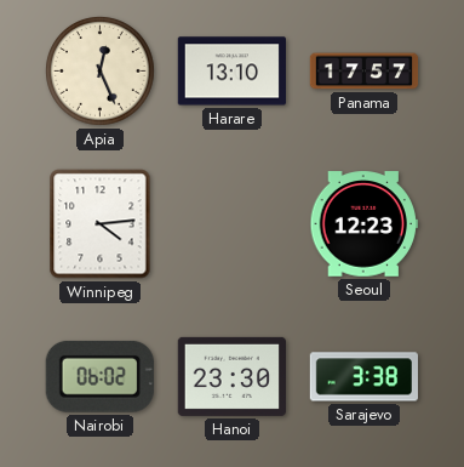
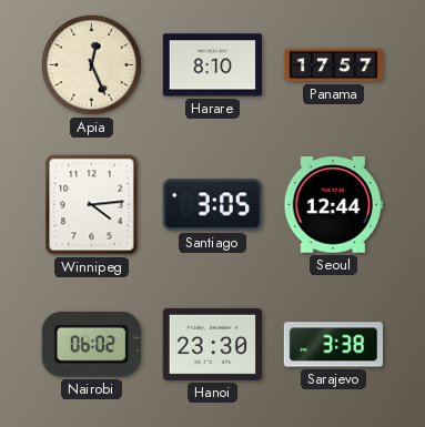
Harare: 13:10 -> 8:10 (212, 65)
Santiago: none -> 3:05 (212, 205)
Seoul: 12:23 -> 12:44 (333, 205)
